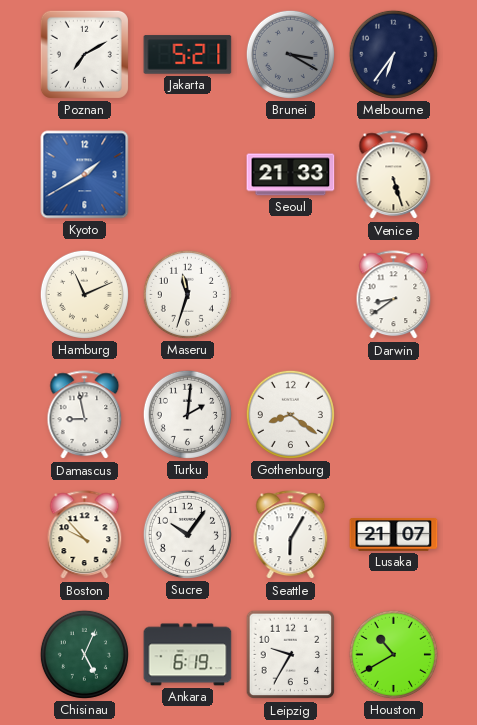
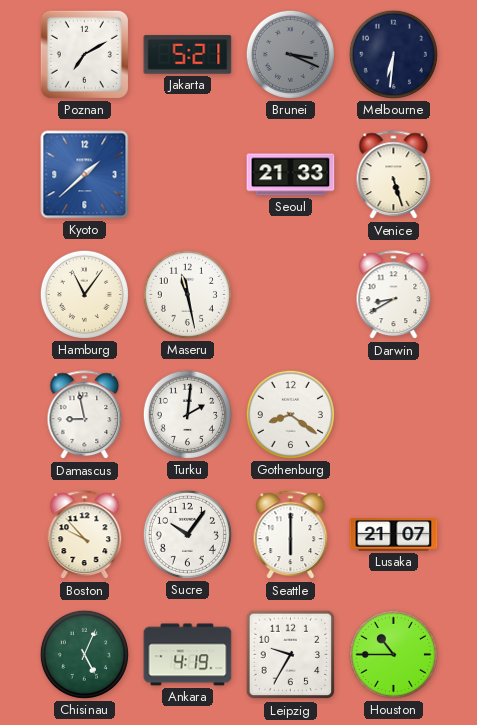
Brunei: 3:20 -> 3:19 (290, 54)
Melbourne: 6:36 -> 6:31 (393, 54)
Kyoto: 1:40 -> 1:38 (85, 175)
Hamburg: 11:11 -> 11:06 (84, 294)
Maseru: 11:33 -> 11:28 (187, 294)
Darwin: 8:39 -> 8:40 (394, 295)
Seattle: 6:05 -> 6:00 (291, 535)
Ankara: 6:19 -> 4:19 (188, 655)
Houston: 10:40 -> 10:45 (393, 654)
